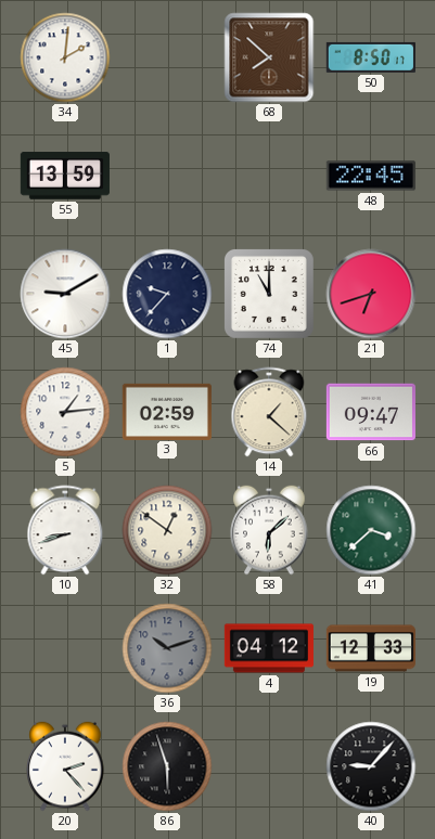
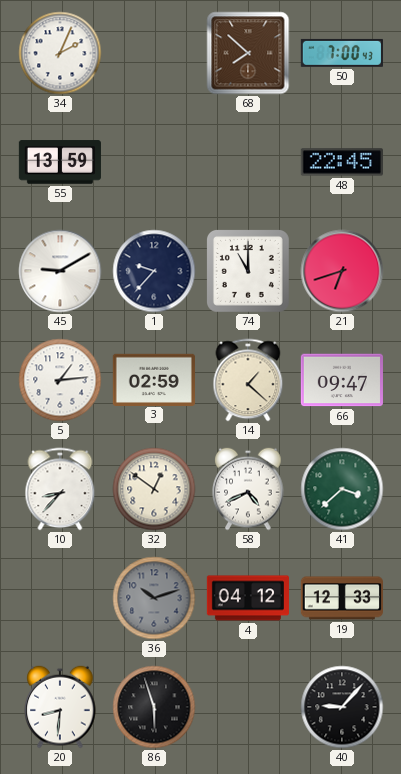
34: 2:01 -> 2:04 (60, 53)
50: 8:50 -> 7:00 (342, 53)
10: 8:42 -> 8:37 (60, 489)
58: 6:08 -> 4:41 (248, 489)
20: 2:23 -> 8:31 (60, 707)
